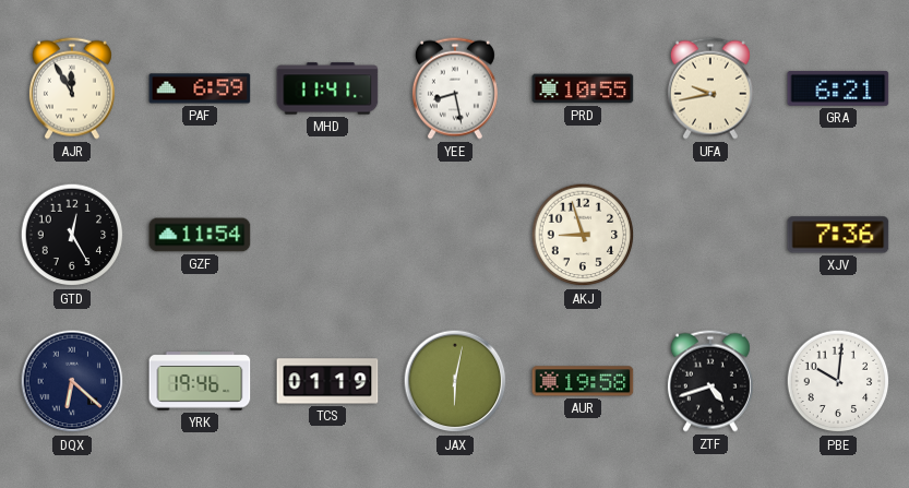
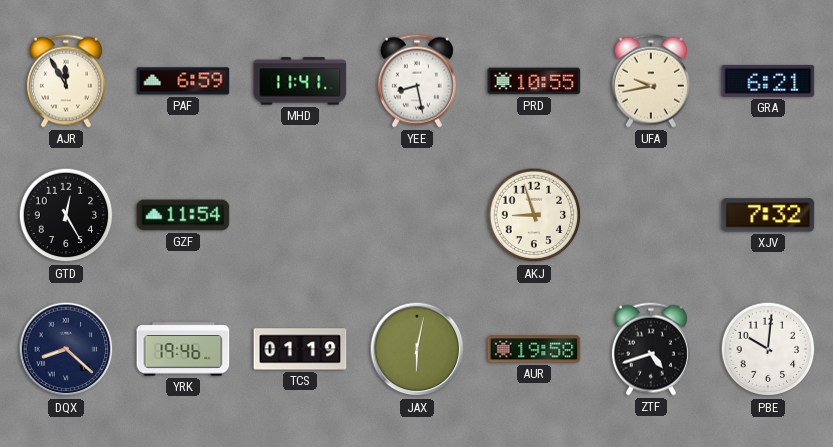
XJV: 7:36 -> 7:32 (768, 215)
DQX: 6:22 -> 8:22 (66, 349)
